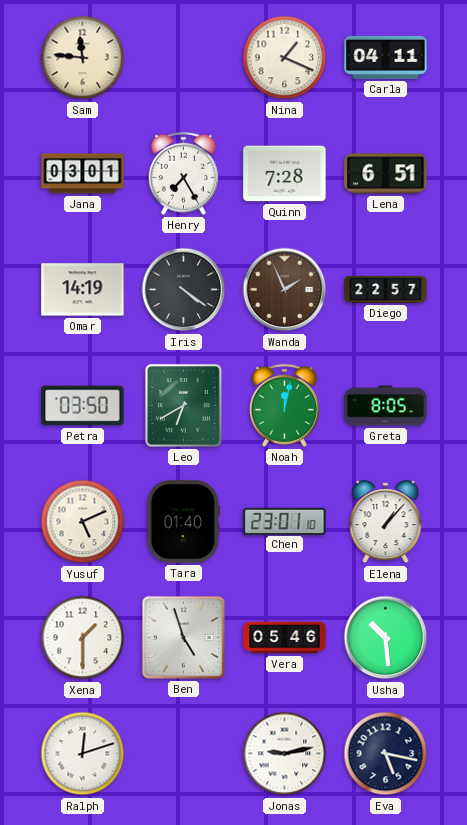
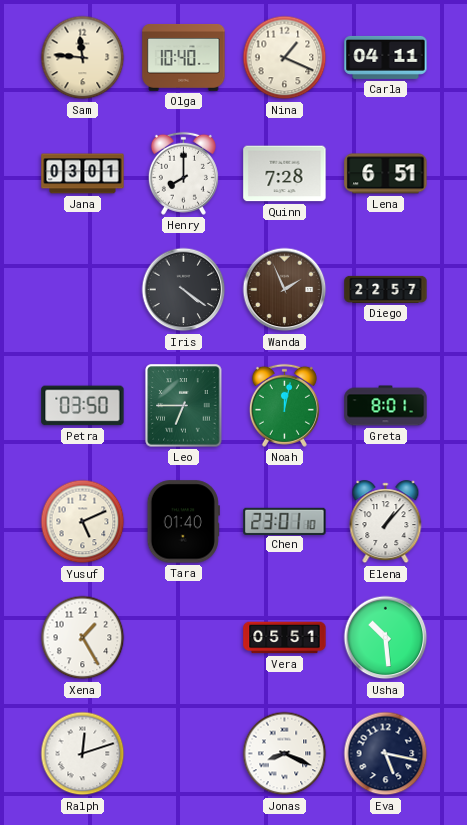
Olga: none -> 10:40 (184, 57)
Henry: 7:25 -> 8:00 (183, 173)
Omar: 14:19 -> none (83, 290)
Leo: 6:40 -> 6:45 (184, 406)
Greta: 8:05 -> 8:01 (386, 406)
Xena: 1:30 -> 1:25 (83, 638)
Ben: 4:57 -> none (183, 637)
Vera: 05:46 -> 05:51 (285, 638)
Jonas: 9:13 -> 8:19 (285, 754)
